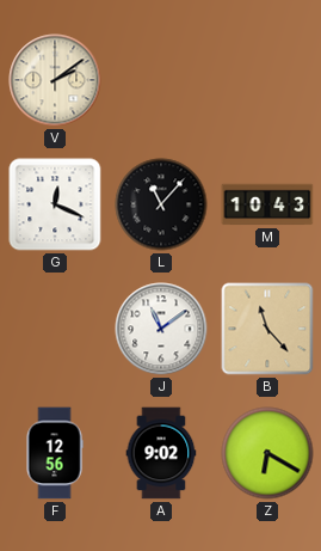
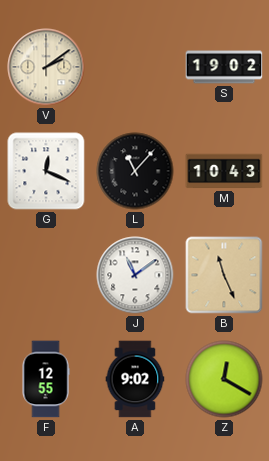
S: none -> 19:02 (224, 67)
B: 11:23 -> 11:26 (224, 275)
F: 12:56 -> 12:55 (46, 379)
Z: 6:20 -> 12:20 (224, 379)
